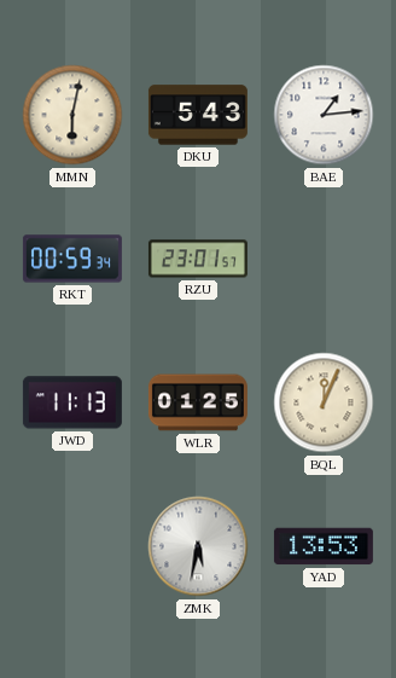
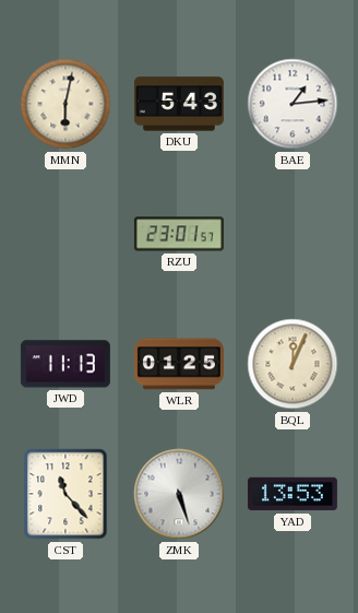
RKT: 00:59 -> none (72, 259)
CST: none -> 11:23 (65, 494)
ZMK: 5:32 -> 5:27 (179, 494)
